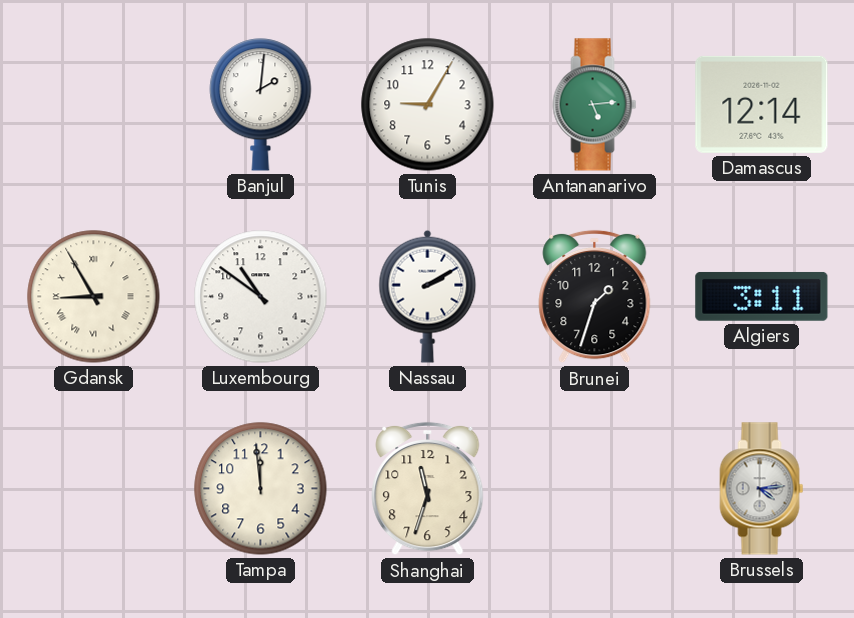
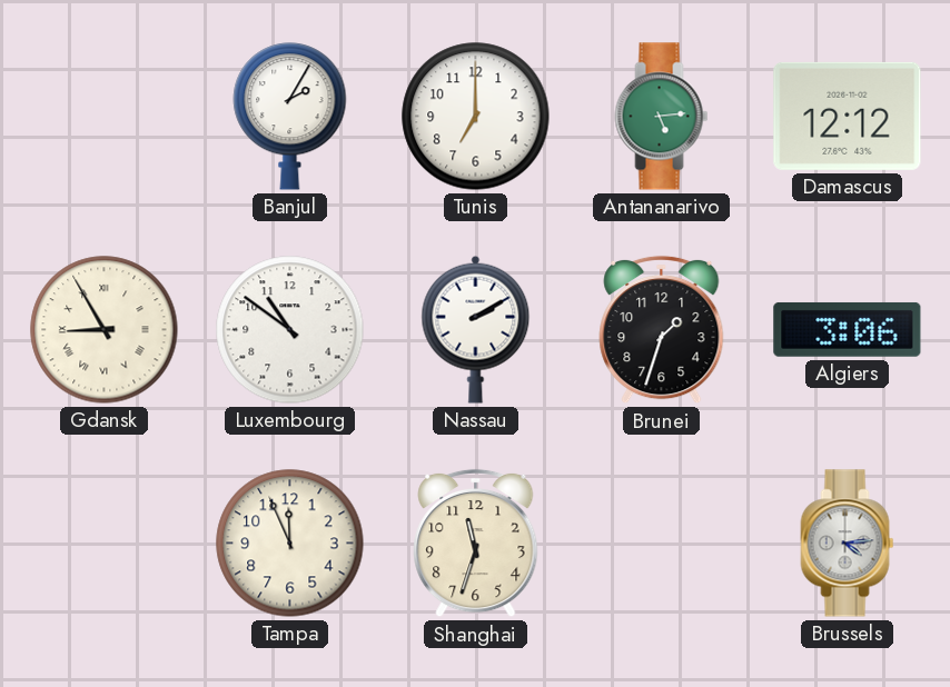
Banjul: 2:01 -> 2:05 (290, 117)
Tunis: 9:05 -> 7:00 (476, 117)
Damascus: 12:14 -> 12:12 (848, 116)
Algiers: 3:11 -> 3:06 (848, 330)
Tampa: 11:59 -> 11:56 (290, 544)
